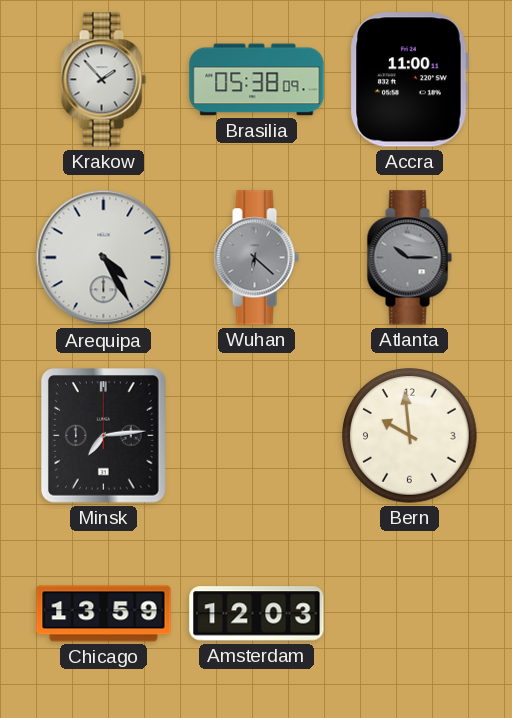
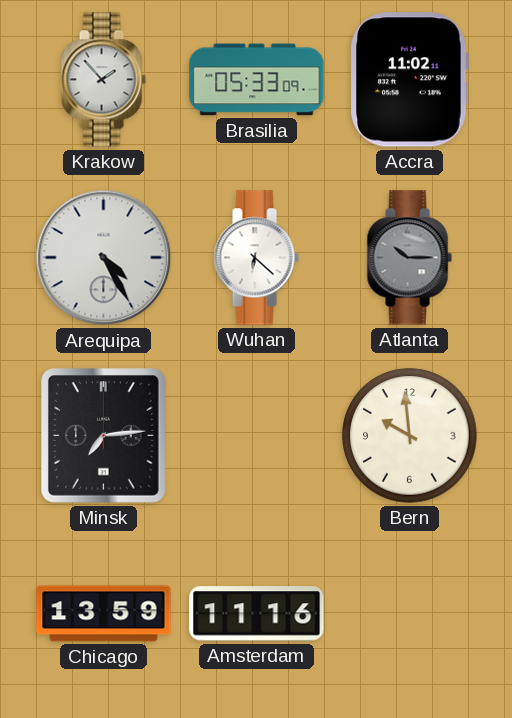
Brasilia: 05:38 -> 05:33 (257, 80)
Accra: 11:00 -> 11:02 (409, 80)
Wuhan dial: grey -> white (256, 258)
Amsterdam: 12:03 -> 11:16 (257, 614)
